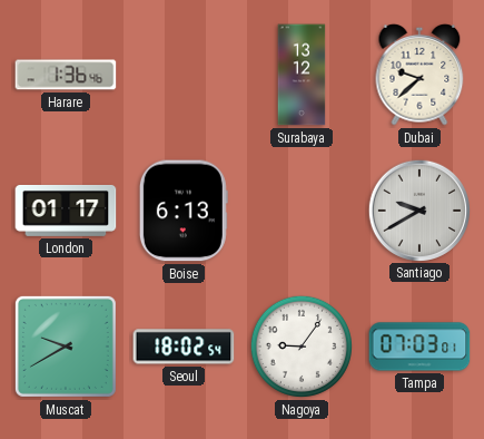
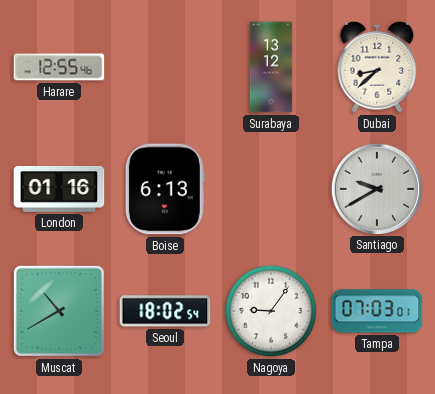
Harare: 1:36 -> 12:55 (59, 67)
Dubai: 9:38 -> 8:38 (377, 67)
London: 01:17 -> 01:16 (59, 189)
Muscat: 9:40 -> 10:40 (59, 311)
